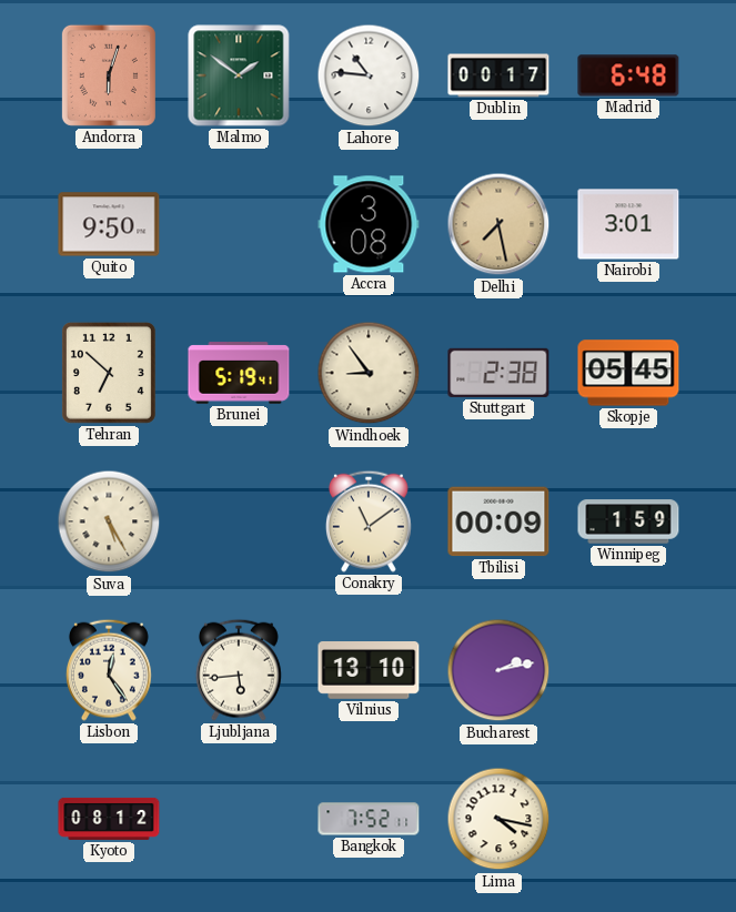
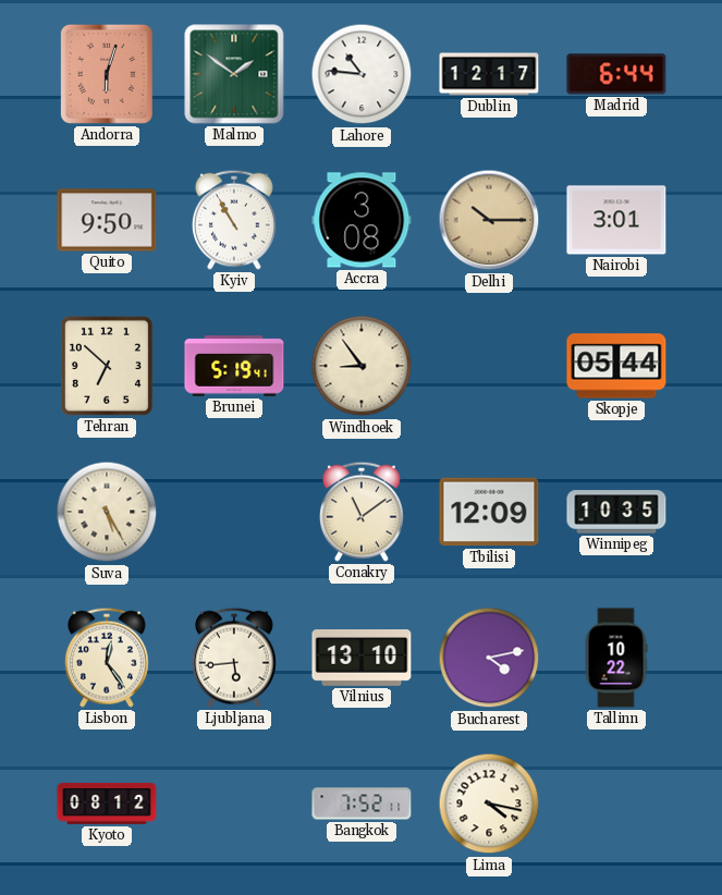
Dublin: 00:17 -> 12:17 (489, 74)
Madrid: 6:48 -> 6:44 (616, 74)
Kyiv: none -> 10:55 (234, 220)
Delhi: 7:28 -> 10:15 (489, 220)
Stuttgart: 2:38 -> none (498, 373)
Skopje: 05:45 -> 05:44 (616, 366)
Tbilisi: 00:09 -> 12:09 (489, 512)
Winnipeg: 1:59 -> 10:35 (616, 512)
Bucharest: 2:13 -> 4:13 (489, 658)
Tallinn: none -> 10:22 (616, 658)
